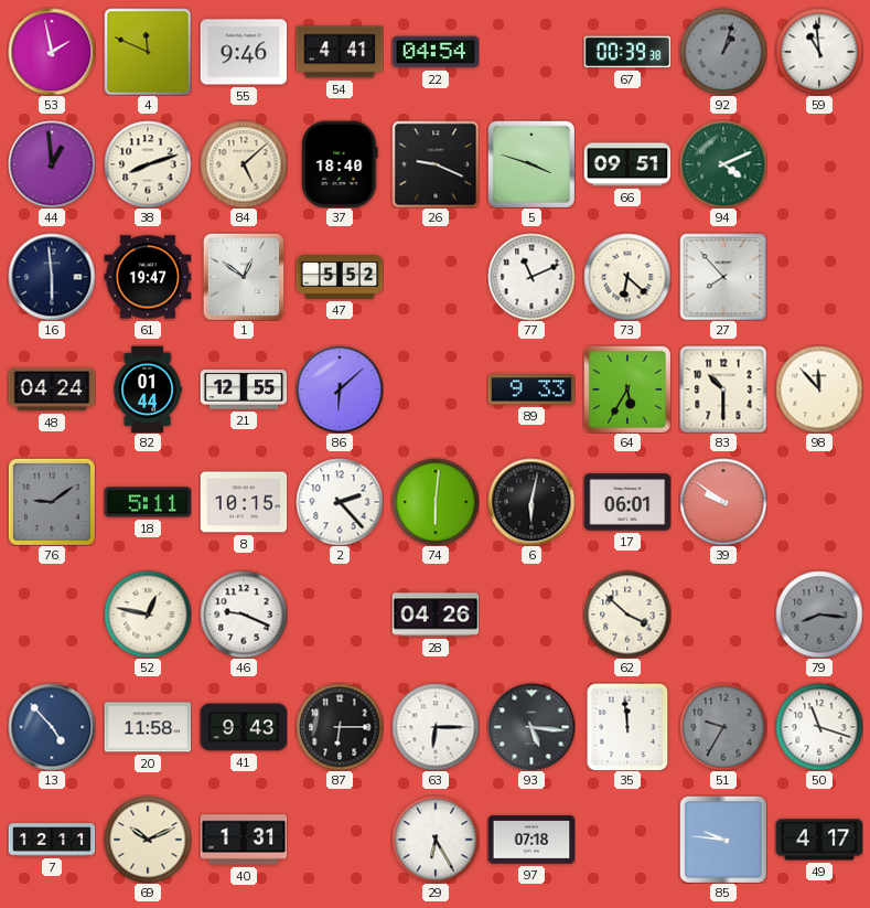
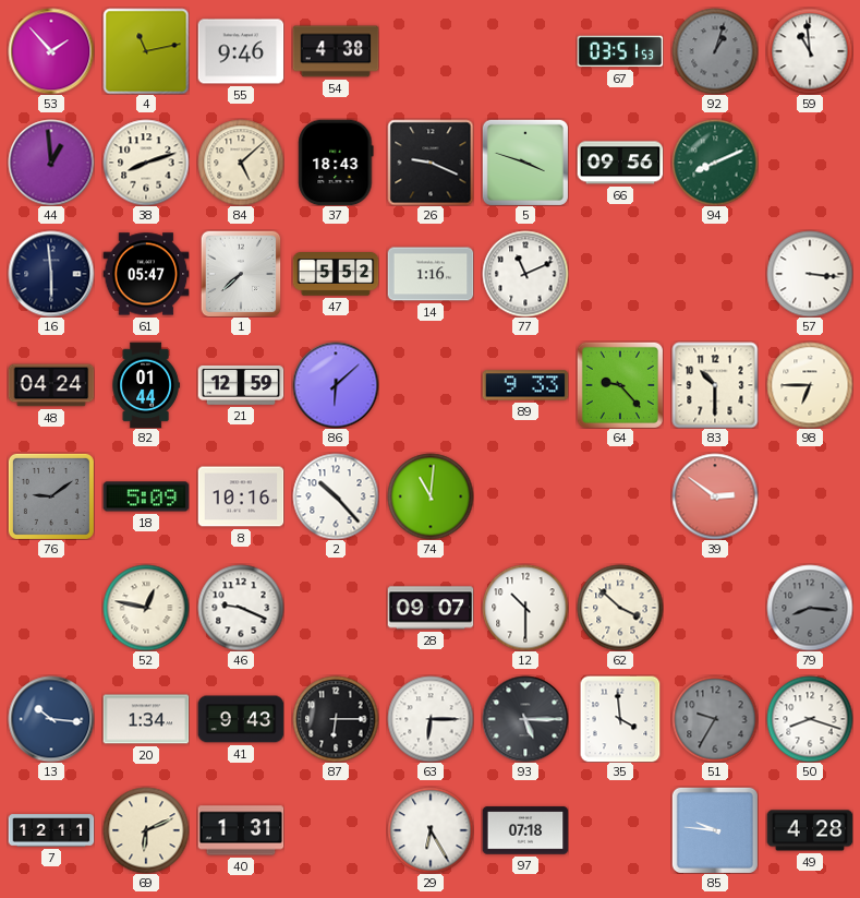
53: 1:58 -> 1:53 (51, 51)
4: 11:49 -> 11:13 (146, 51)
54: 4:41 -> 4:38 (336, 51)
22: 04:54 -> none (436, 52)
67: 00:39 -> 03:51 (620, 51)
37: 18:40 -> 18:43 (336, 163)
66: 09:51 -> 09:56 (620, 163)
94: 4:11 -> 8:11 (715, 163)
61: 19:47 -> 05:47 (146, 274)
1: 12:51 -> 7:38 (241, 274)
14: none -> 1:16 (431, 274)
73: 6:22 -> none (627, 277)
27: 7:53 -> none (723, 277)
57: none -> 3:16 (810, 274)
21: 12:55 -> 12:59 (241, 385)
64: 5:35 -> 9:23 (620, 385)
98: 11:53 -> 6:45 (810, 385)
18: 5:11 -> 5:09 (146, 496)
8: 10:15 -> 10:16 (241, 496)
2: 2:23 -> 10:23 (336, 496)
74: 6:01 -> 11:01 (431, 496)
6: 6:02 -> none (531, 502)
17: 06:01 -> none (627, 502)
39: 9:51 -> 2:51 (715, 496)
28: 04:26 -> 09:07 (431, 608)
12: none -> 10:30 (525, 608)
13: 4:53 -> 10:16 (51, 719)
20: 11:58 -> 1:34 (146, 719)
93: 5:16 -> 5:15 (525, 719)
35: 11:59 -> 3:59 (620, 719)
50: 11:18 -> 8:18 (810, 719)
69: 10:11 -> 6:11 (146, 830)
49: 4:17 -> 4:28 (810, 830)
